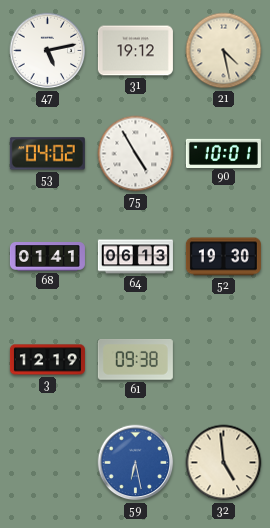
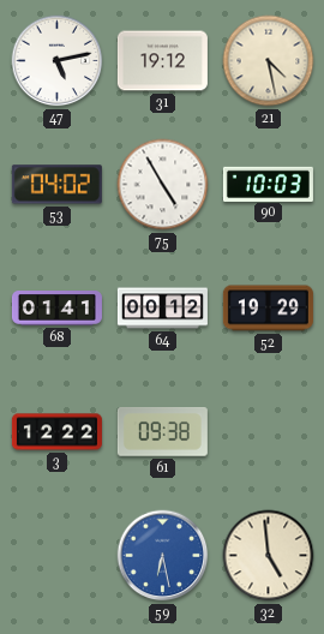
90: 10:01 -> 10:03 (268, 184)
64: 06:13 -> 00:12 (162, 309)
52: 19:30 -> 19:29 (268, 309)
3: 12:19 -> 12:22 (56, 432)
